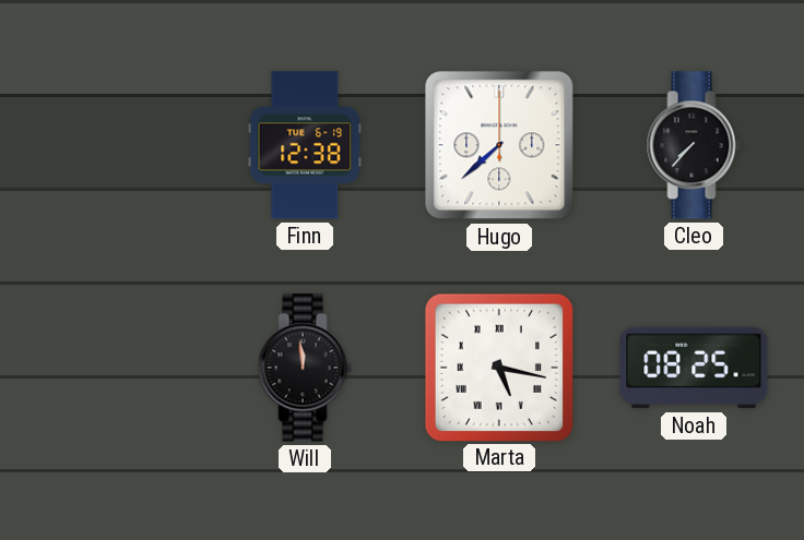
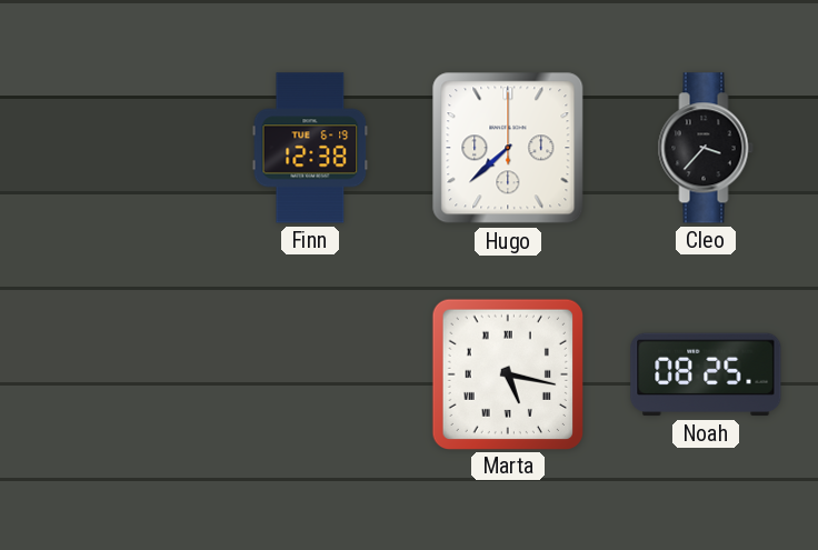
Cleo: 7:37 -> 3:37 (706, 148)
Will: 11:59 -> none (305, 368)
